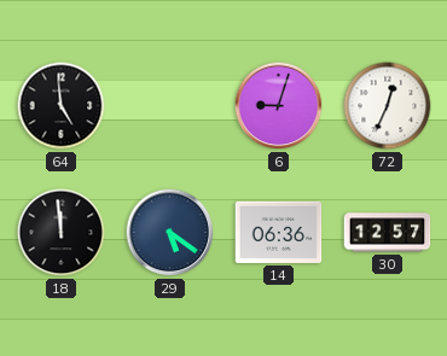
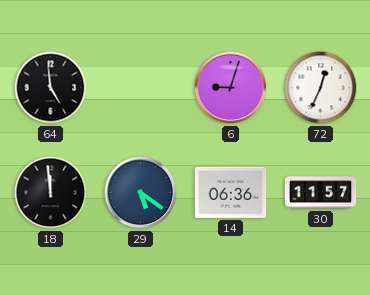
30: 12:57 -> 11:57 (321, 193)
